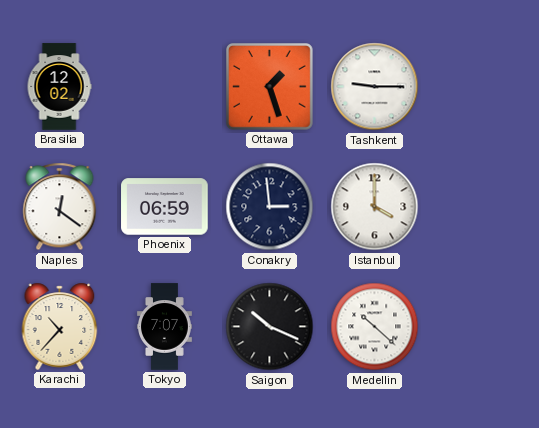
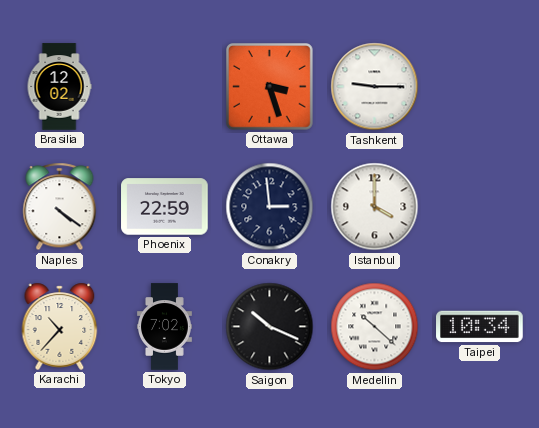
Ottawa: 1:27 -> 3:27 (270, 87)
Naples: 12:21 -> 4:21 (60, 207)
Phoenix: 06:59 -> 22:59 (165, 207)
Tokyo: 7:07 -> 7:02 (165, 327)
Taipei: none -> 10:34 (480, 327)
